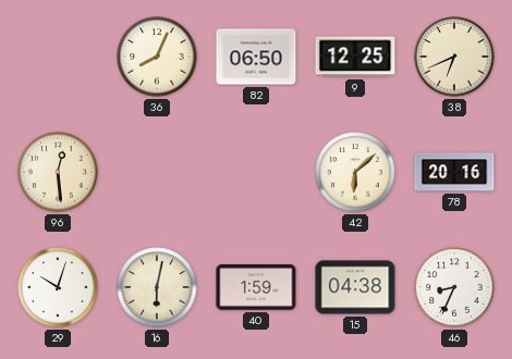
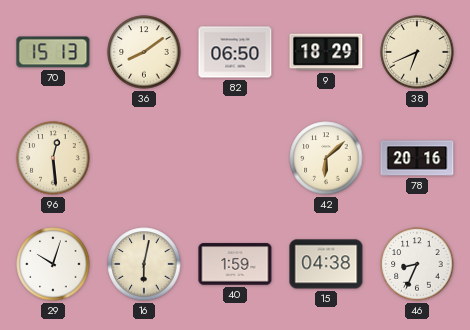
70: none -> 15:13 (53, 52)
36: 8:04 -> 8:09 (144, 52)
9: 12:25 -> 18:29 (326, 52)
